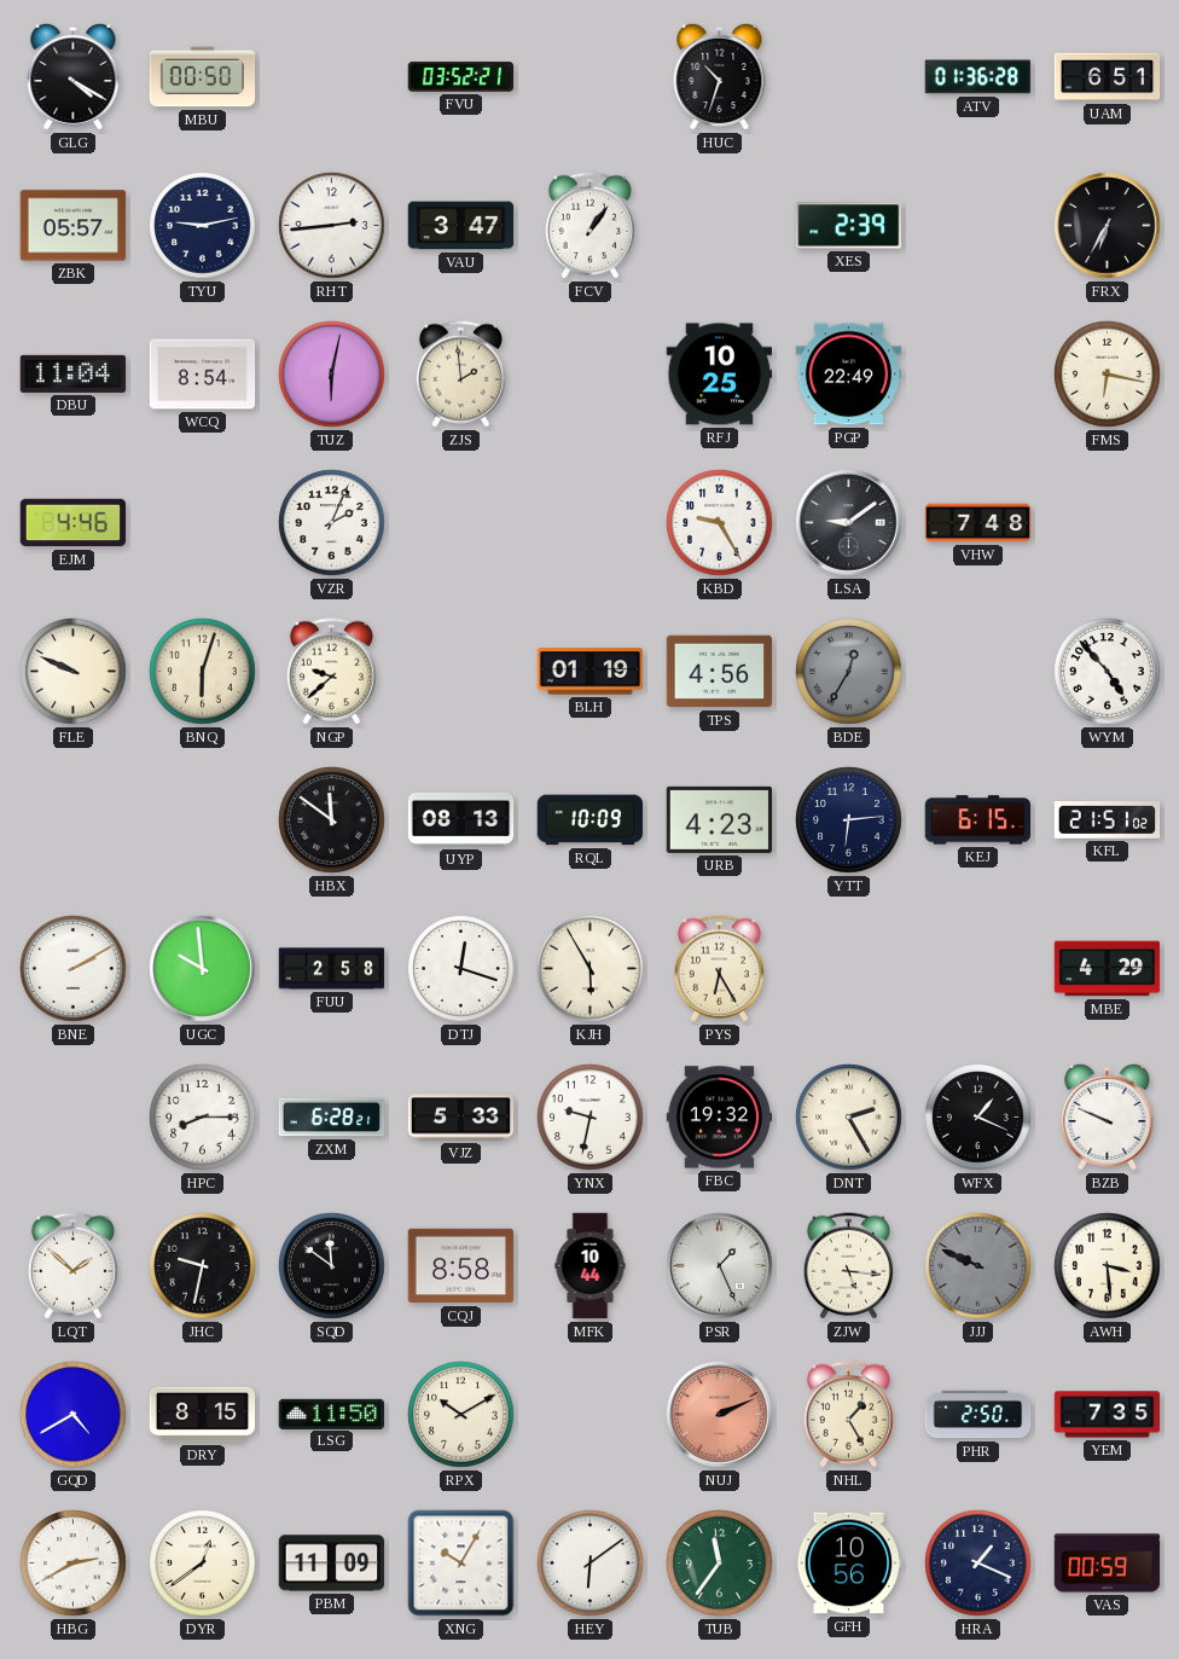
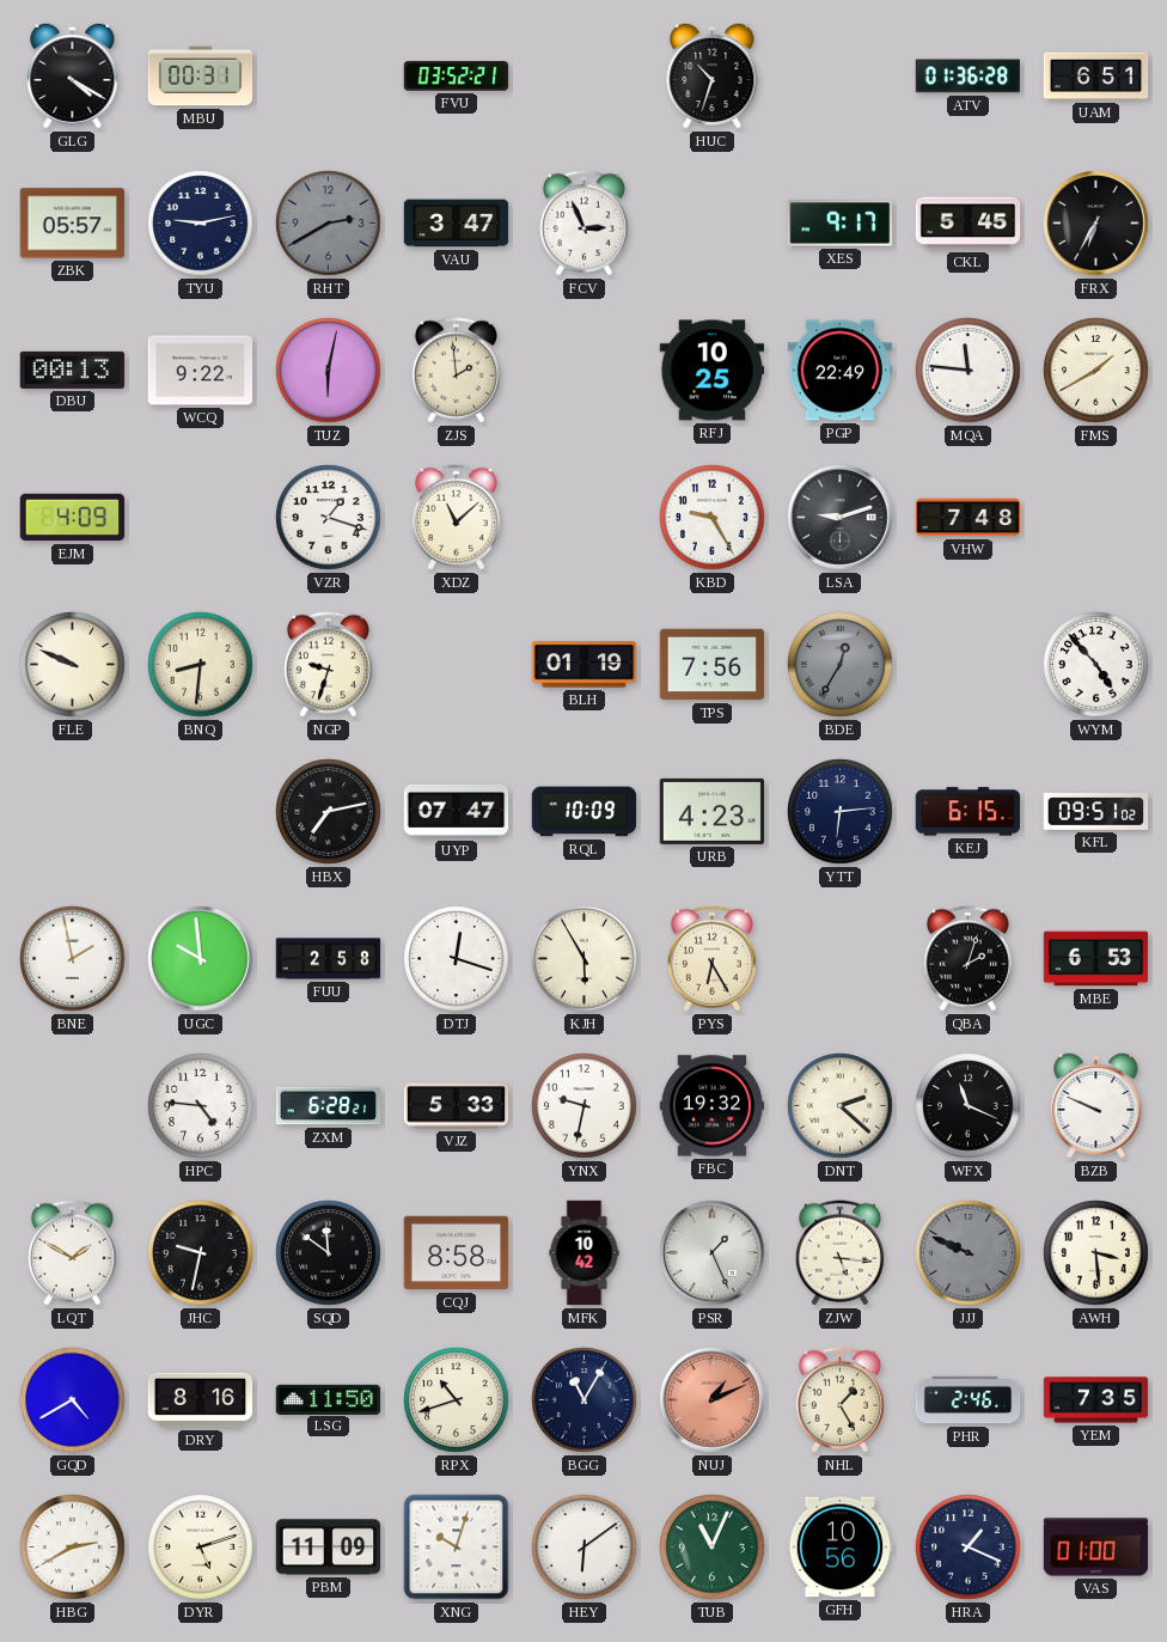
MBU: 00:50 -> 00:31 (201, 77)
RHT: 2:44 -> 2:40 (329, 224)
RHT dial: white -> grey (329, 224)
FCV: 1:06 -> 2:56 (583, 224)
XES: 2:39 -> 9:17 (841, 224)
CKL: none -> 5:45 (969, 224)
DBU: 11:04 -> 00:13 (73, 370)
WCQ: 8:54 -> 9:22 (201, 371)
MQA: none -> 11:46 (969, 371)
FMS: 6:17 -> 1:40 (1096, 371)
EJM: 4:46 -> 4:09 (73, 518)
VZR: 2:04 -> 1:18 (329, 518)
XDZ: none -> 11:08 (456, 518)
LSA: 9:09 -> 9:12 (841, 518)
BNQ: 6:03 -> 8:31 (201, 665)
NGP: 9:38 -> 9:33 (328, 665)
TPS: 4:56 -> 7:56 (713, 665)
HBX: 11:51 -> 7:13 (329, 812)
UYP: 08:13 -> 07:47 (457, 811)
KFL: 21:51 -> 09:51 (1096, 812)
BNE: 2:10 -> 1:58 (73, 959)
QBA: none -> 2:03 (967, 959)
MBE: 4:29 -> 6:53 (1096, 959)
HPC: 8:15 -> 4:46 (201, 1106)
DNT: 2:25 -> 2:22 (841, 1106)
WFX: 1:19 -> 11:19 (969, 1106)
LQT: 1:52 -> 1:50 (72, 1253)
MFK: 10:44 -> 10:42 (585, 1253)
DRY: 8:15 -> 8:16 (201, 1400)
RPX: 10:10 -> 10:42 (457, 1400)
BGG: none -> 11:05 (585, 1400)
NUJ: 2:11 -> 1:11 (713, 1400)
PHR: 2:50 -> 2:46 (969, 1400)
DYR: 12:39 -> 5:12 (201, 1548)
XNG: 10:05 -> 10:03 (457, 1548)
TUB: 11:36 -> 11:04 (713, 1548)
VAS: 00:59 -> 01:00 (1096, 1548)
